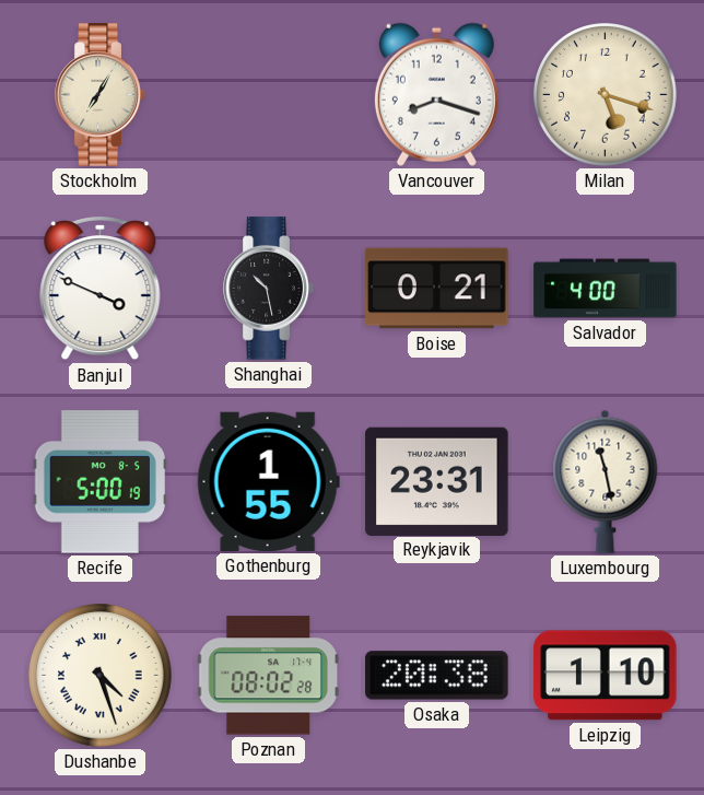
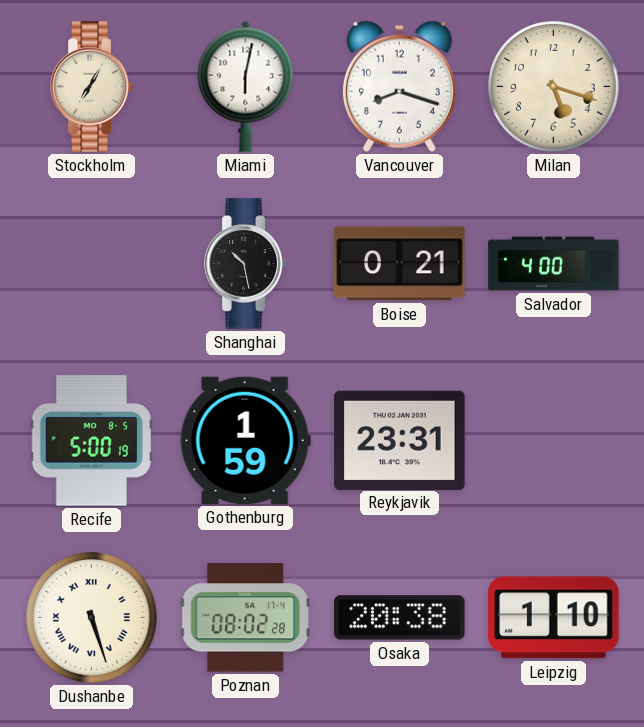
Miami: none -> 6:02 (246, 86)
Banjul: 3:49 -> none (101, 290)
Gothenburg: 1:55 -> 1:59 (245, 440)
Luxembourg: 11:28 -> none (606, 481)
Dushanbe: 4:27 -> 5:27 (92, 618)
